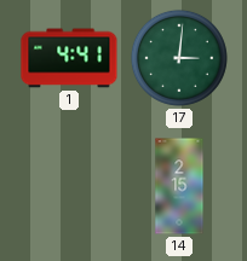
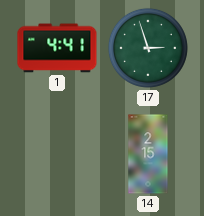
17: 3:01 -> 2:57 (148, 48)
